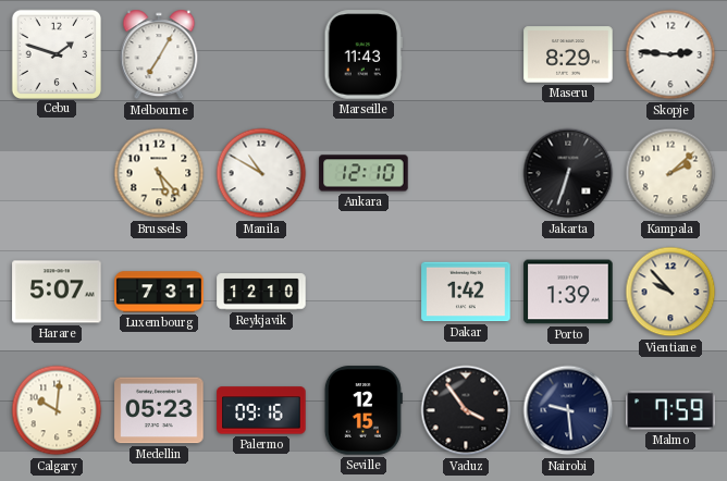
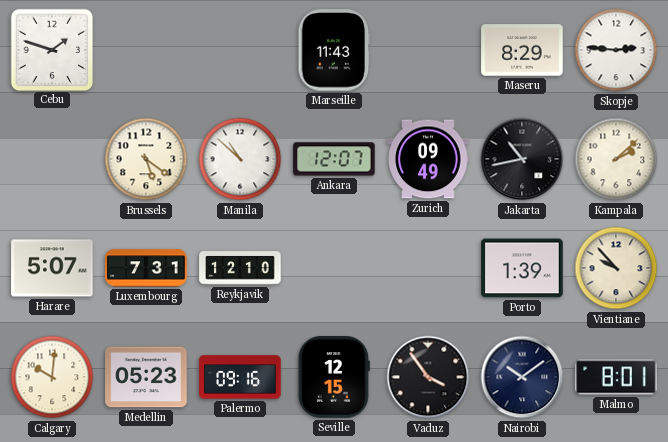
Melbourne: 7:05 -> none (159, 54)
Brussels: 5:23 -> 5:21 (146, 159)
Manila: 10:50 -> 10:52 (240, 159)
Ankara: 12:10 -> 12:07 (334, 159)
Zurich: none -> 09:49 (428, 159)
Jakarta: 6:33 -> 10:43 (522, 159)
Dakar: 1:42 -> none (466, 292)
Nairobi: 9:29 -> 10:09 (522, 377)
Malmo: 7:59 -> 8:01 (616, 377)
